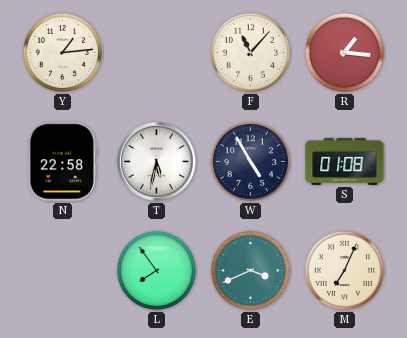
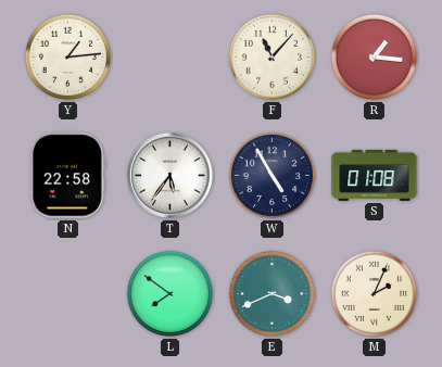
T: 5:32 -> 5:36 (169, 175)
L: 7:54 -> 7:51 (169, 293)
M: 7:04 -> 2:04 (374, 293)
